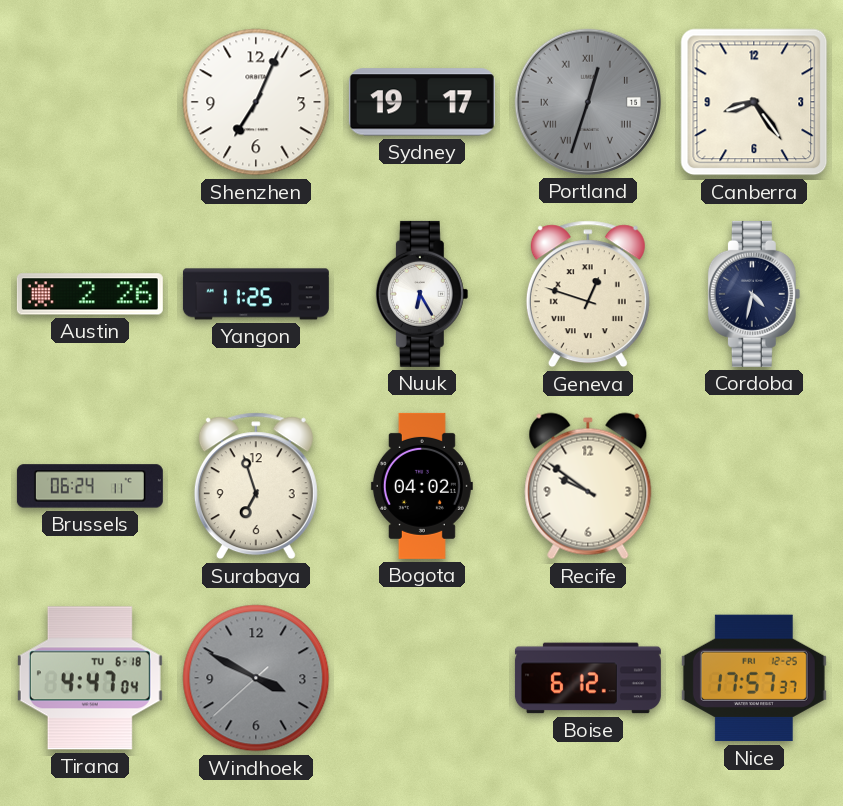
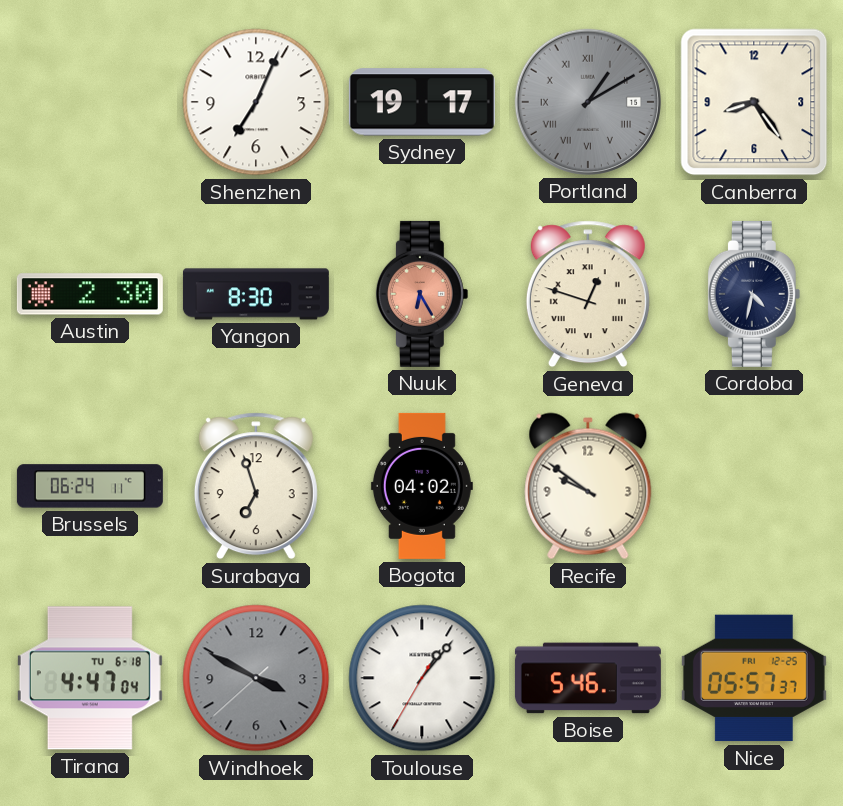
Portland: 12:33 -> 1:10 (588, 102)
Austin: 2:26 -> 2:30 (90, 294)
Yangon: 11:25 -> 8:30 (256, 294)
Nuuk dial: white -> salmon (422, 294)
Toulouse: none -> 1:06 (422, 678)
Boise: 6:12 -> 5:46 (588, 678)
Nice: 17:57 -> 05:57 (754, 678)
